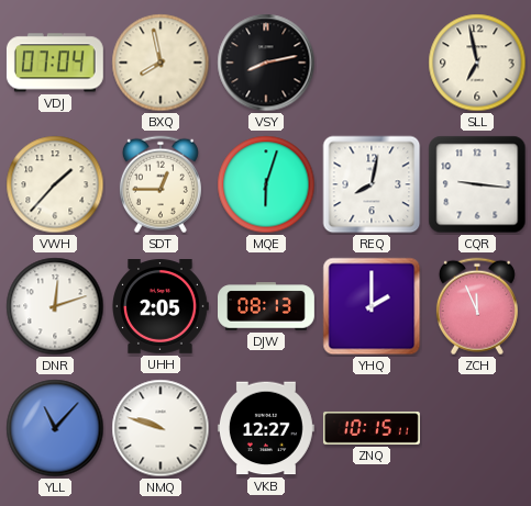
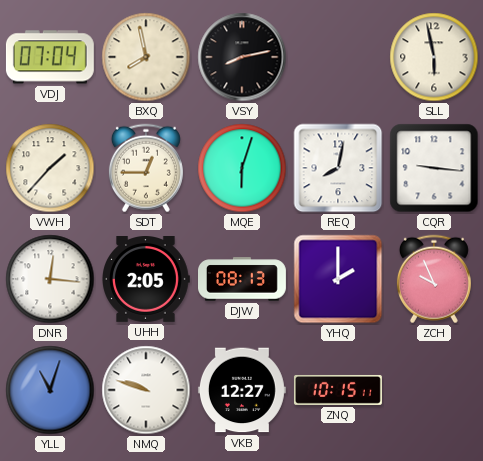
SLL: 6:58 -> 5:58 (434, 57)
DNR: 12:12 -> 12:16 (50, 279)
ZCH: 11:56 -> 9:56 (434, 279)
YLL: 11:07 -> 11:03 (50, 390)
